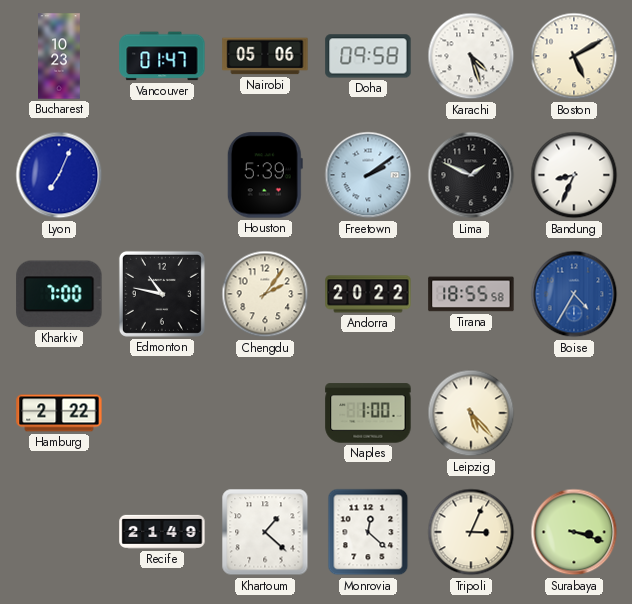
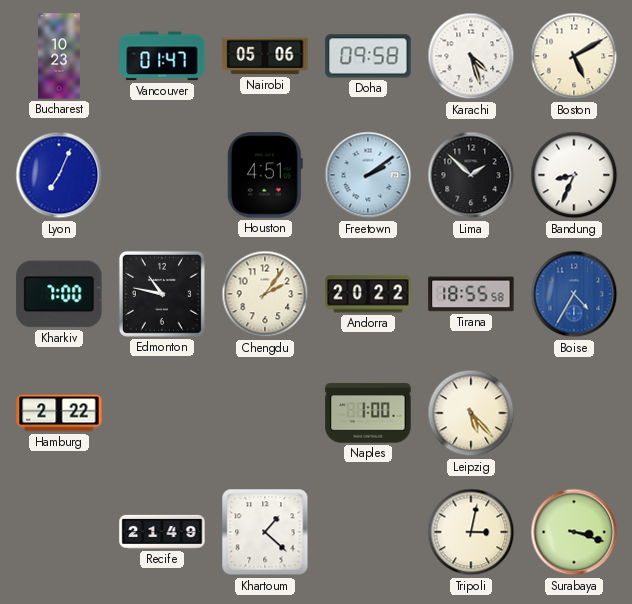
Houston: 5:39 -> 4:51 (265, 175)
Lima: 1:49 -> 1:52 (471, 175)
Monrovia: 12:22 -> none (368, 532)
Tripoli: 3:04 -> 3:02 (471, 532)
